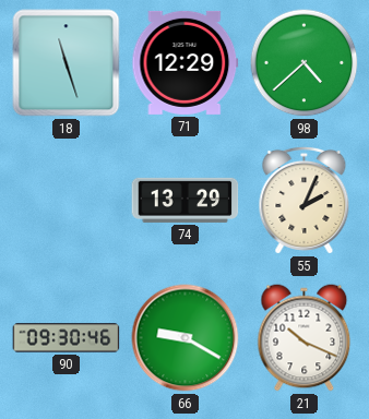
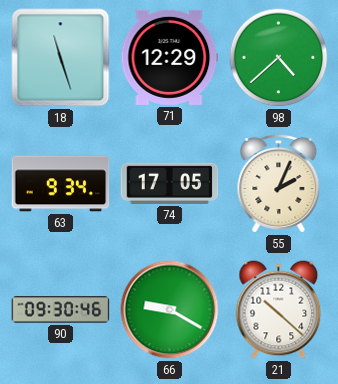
63: none -> 9:34 (61, 184)
74: 13:29 -> 17:05 (170, 183)
21: 10:19 -> 10:22 (279, 310)
